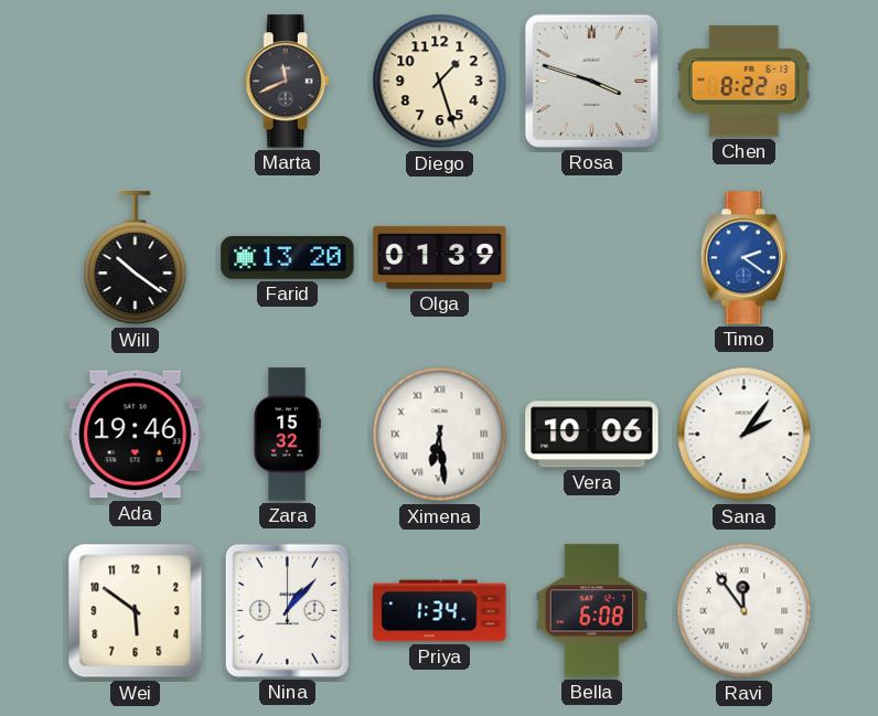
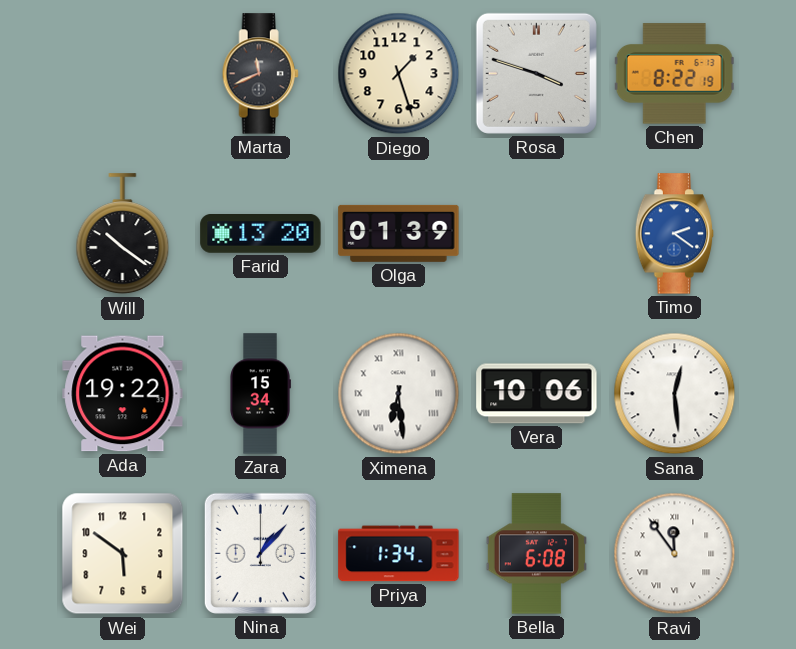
Ada: 19:46 -> 19:22 (123, 394)
Zara: 15:32 -> 15:34 (260, 394)
Sana: 2:06 -> 12:29 (675, 394)
